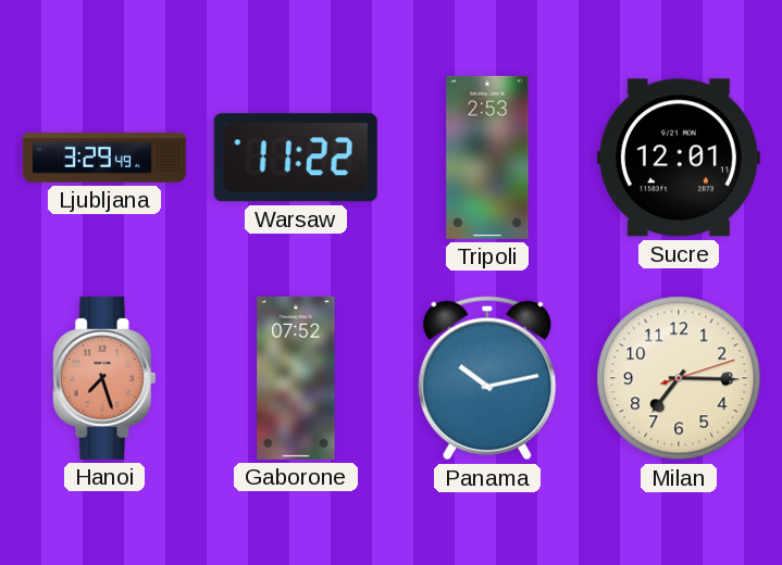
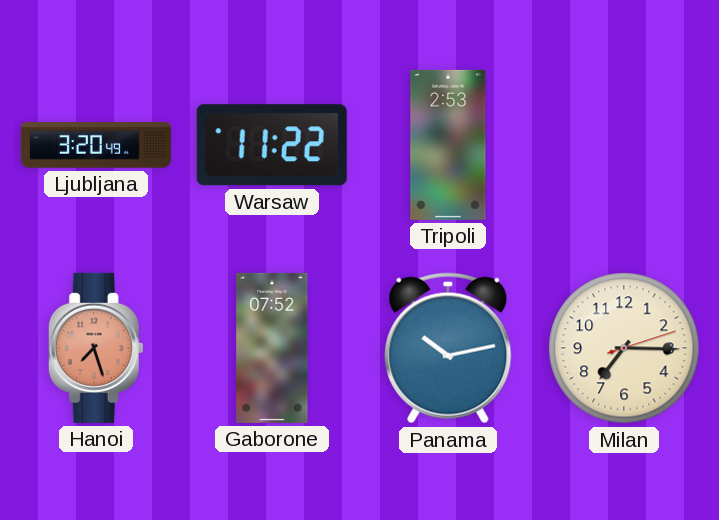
Ljubljana: 3:29 -> 3:20 (96, 145)
Sucre: 12:01 -> none (679, 158)
